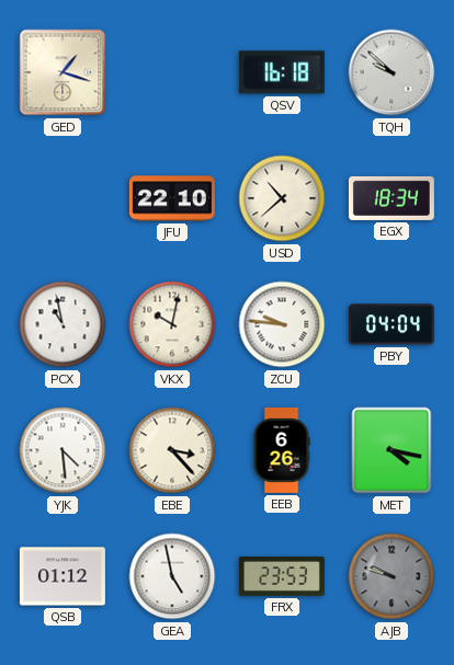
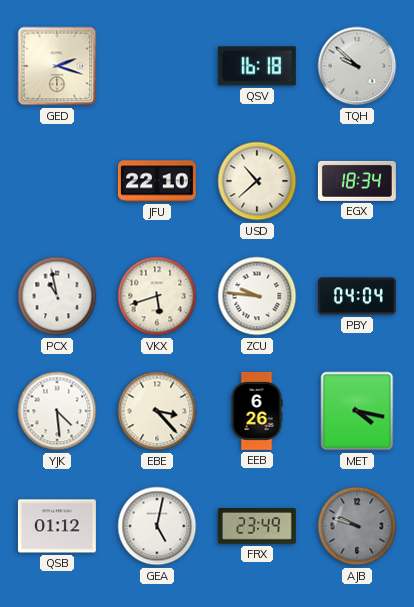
GED: 1:18 -> 2:18 (57, 66)
VKX: 10:02 -> 5:42 (157, 296)
GEA: 4:58 -> 5:02 (157, 526)
FRX: 23:53 -> 23:49 (257, 527)
